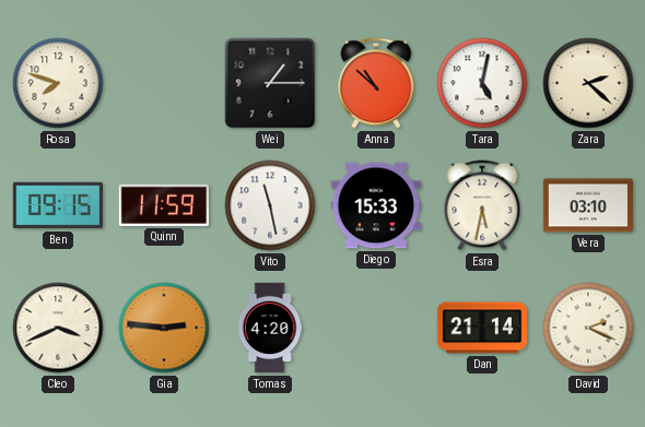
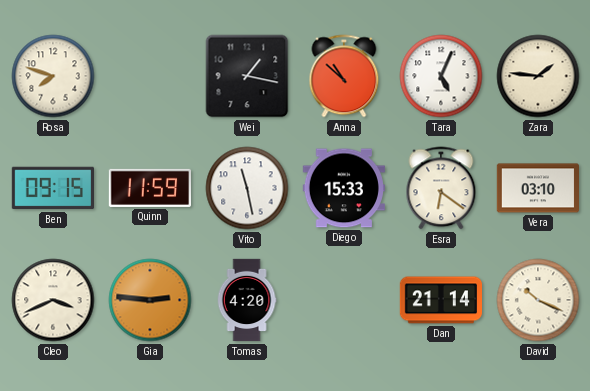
Wei: 1:15 -> 1:17 (247, 76)
Tara: 5:02 -> 5:04 (441, 76)
Zara: 2:22 -> 1:46 (538, 76)
Esra: 5:32 -> 6:21 (441, 188)
David: 2:19 -> 10:19 (538, 300)
